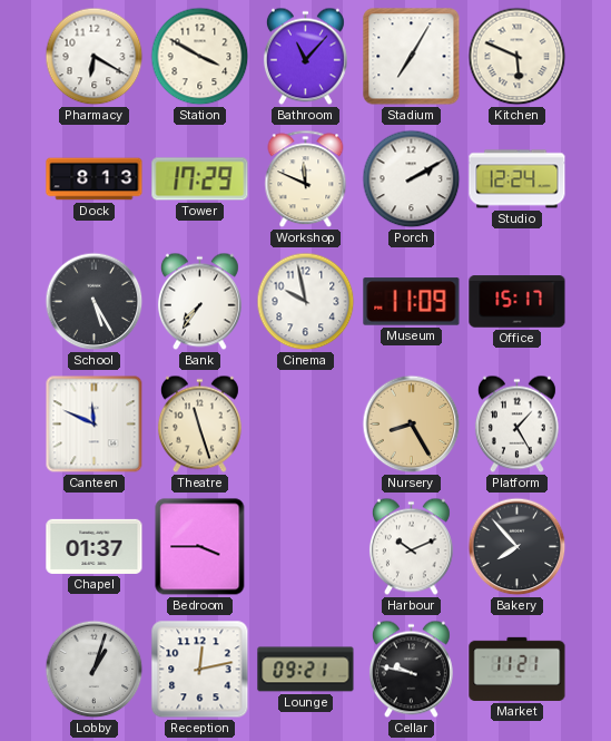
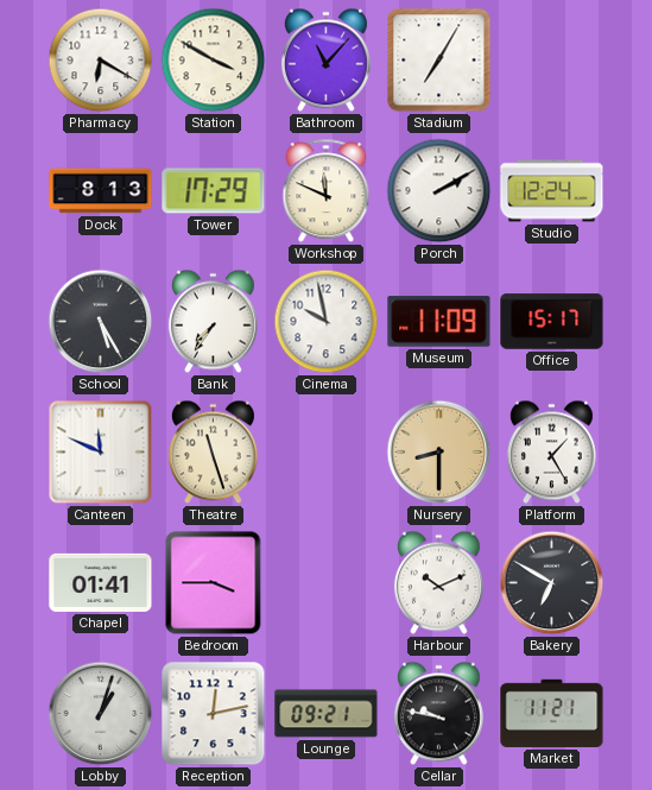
Kitchen: 5:49 -> none (518, 57)
Nursery: 8:25 -> 8:30 (439, 453)
Chapel: 01:37 -> 01:41 (101, 582)
Bakery: 7:53 -> 6:50 (552, 583)
